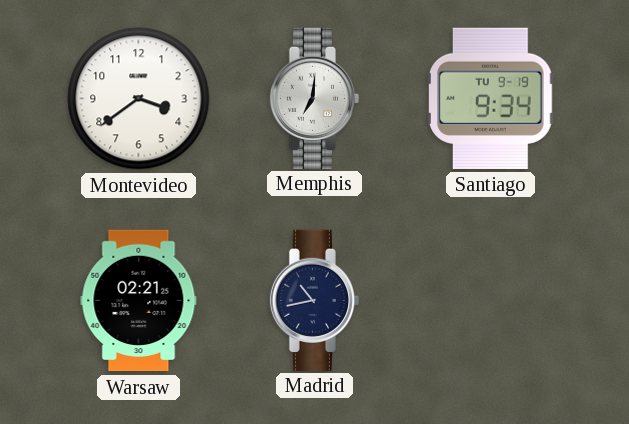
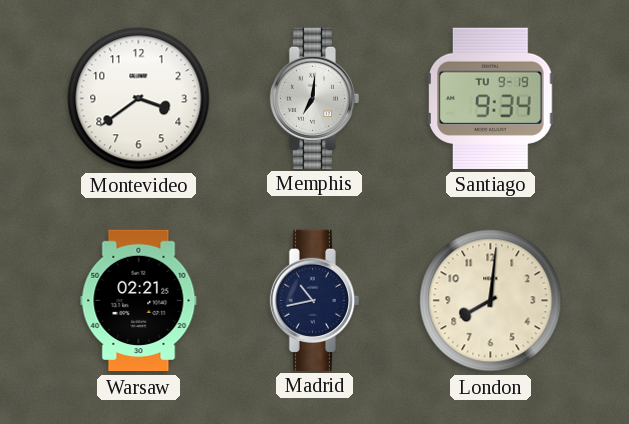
London: none -> 8:01 (491, 301)
